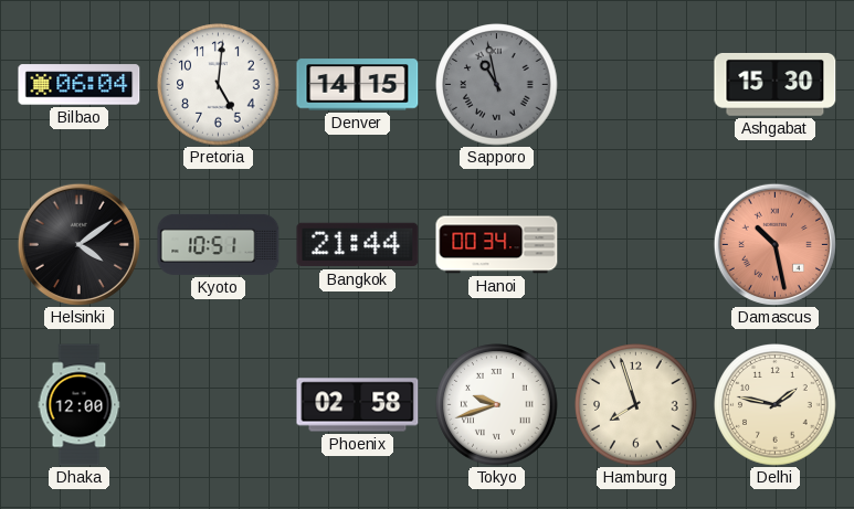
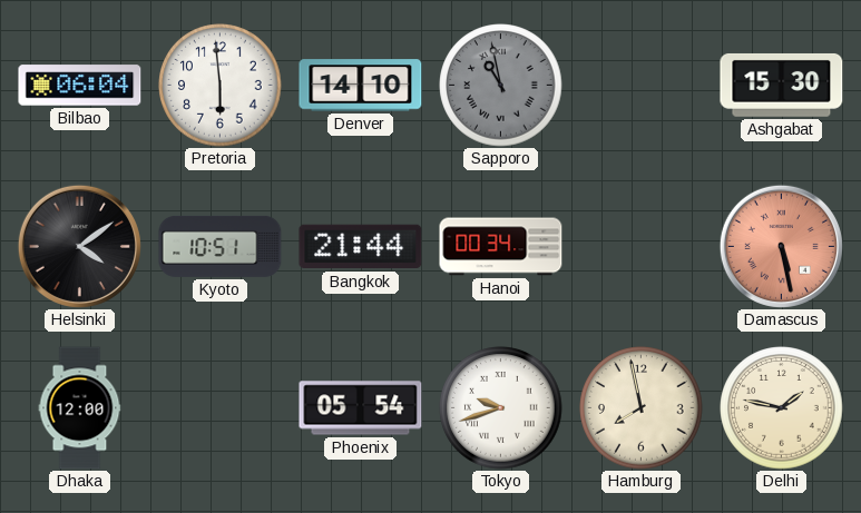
Pretoria: 5:01 -> 5:59 (221, 86)
Denver: 14:15 -> 14:10 (361, 86)
Damascus: 10:28 -> 5:28 (781, 246)
Phoenix: 02:58 -> 05:54 (361, 408)
Hamburg: 7:57 -> 7:58 (642, 408)
